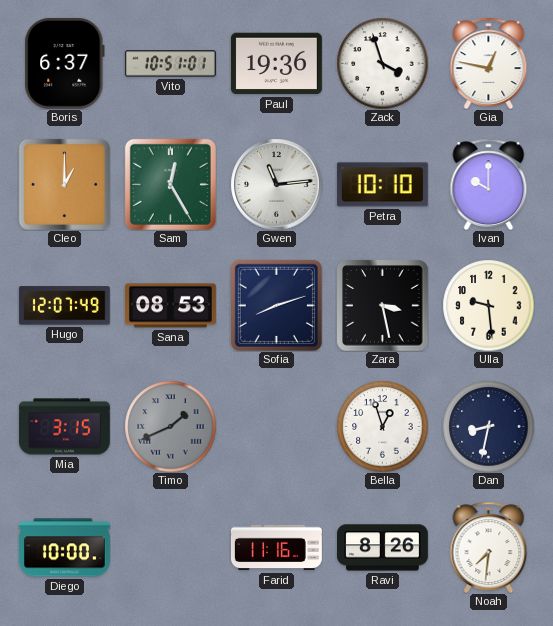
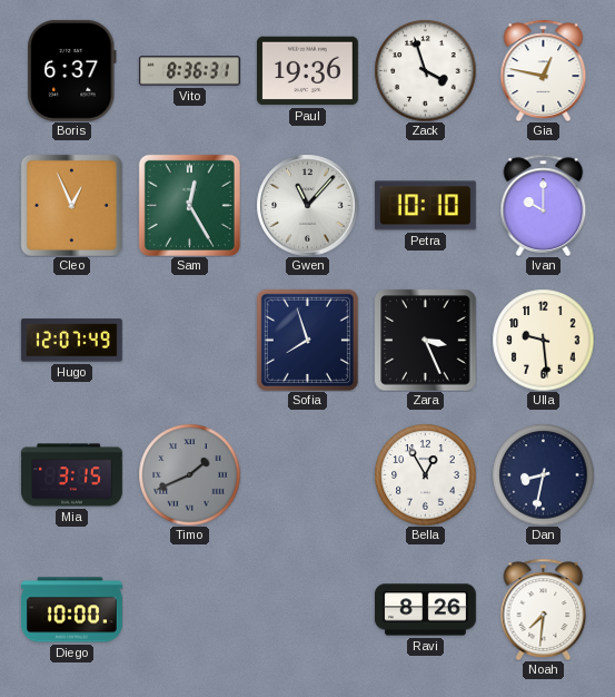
Vito: 10:51 -> 8:36 (189, 71)
Cleo: 1:00 -> 12:56 (71, 205)
Gwen: 11:14 -> 11:07 (307, 205)
Sana: 08:53 -> none (170, 306)
Sofia: 8:12 -> 7:57 (307, 340)
Zara: 3:28 -> 3:26 (425, 340)
Bella: 12:57 -> 12:55 (425, 474)
Farid: 11:16 -> none (276, 548)
